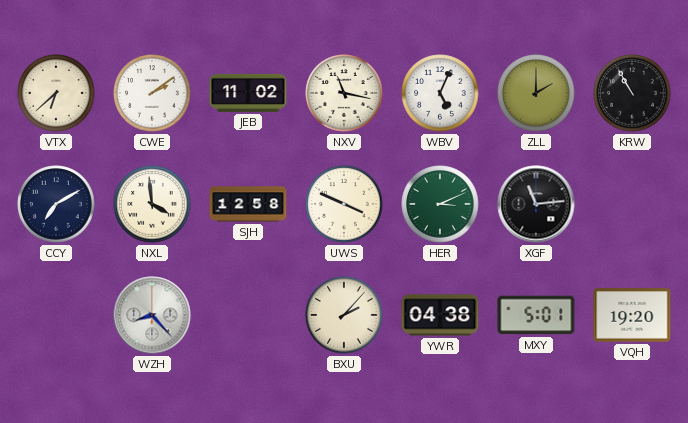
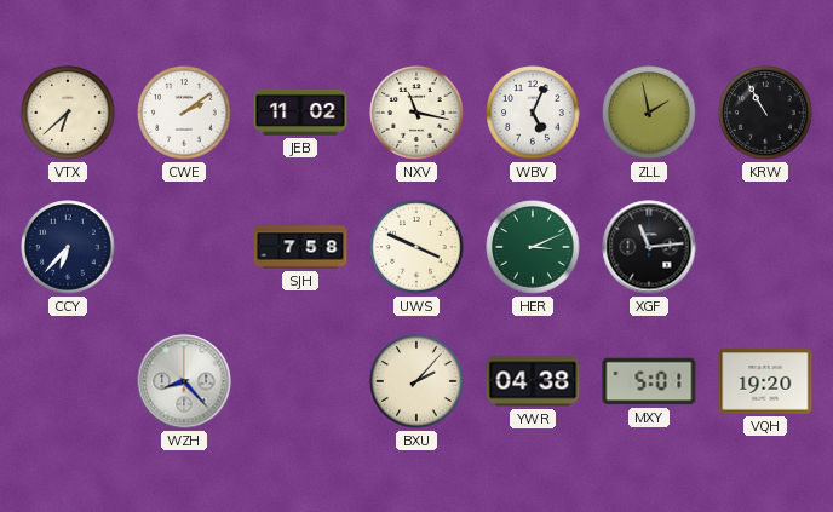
ZLL: 2:00 -> 1:58 (649, 113)
CCY: 7:10 -> 6:37 (68, 247)
NXL: 3:59 -> none (152, 204)
SJH: 12:58 -> 7:58 (300, 247)
